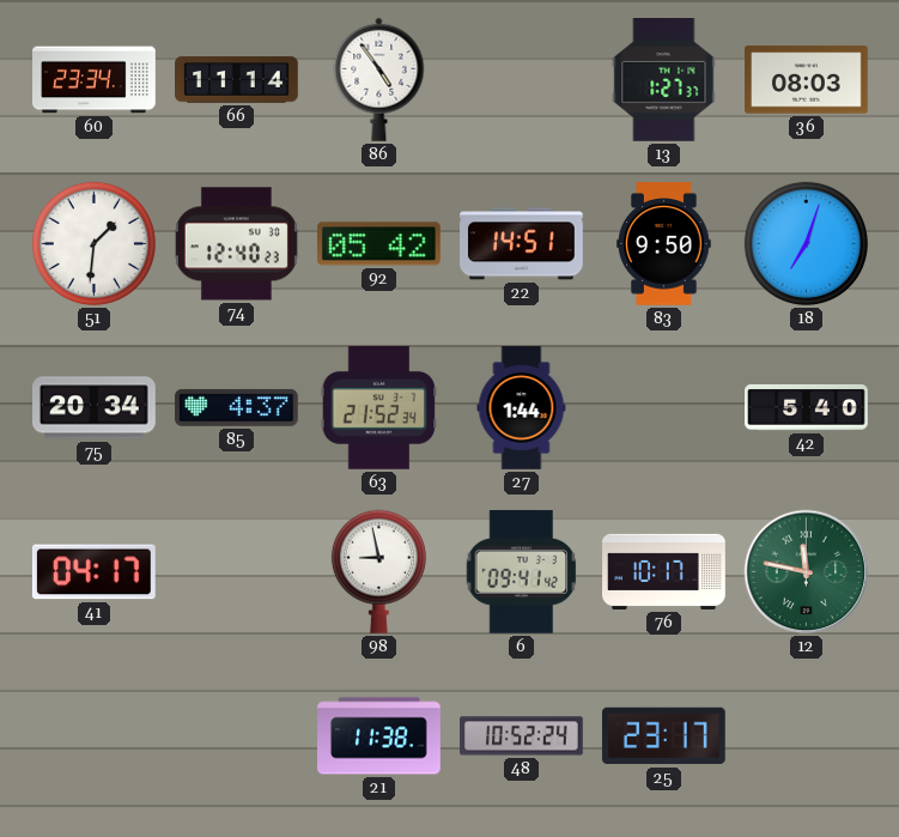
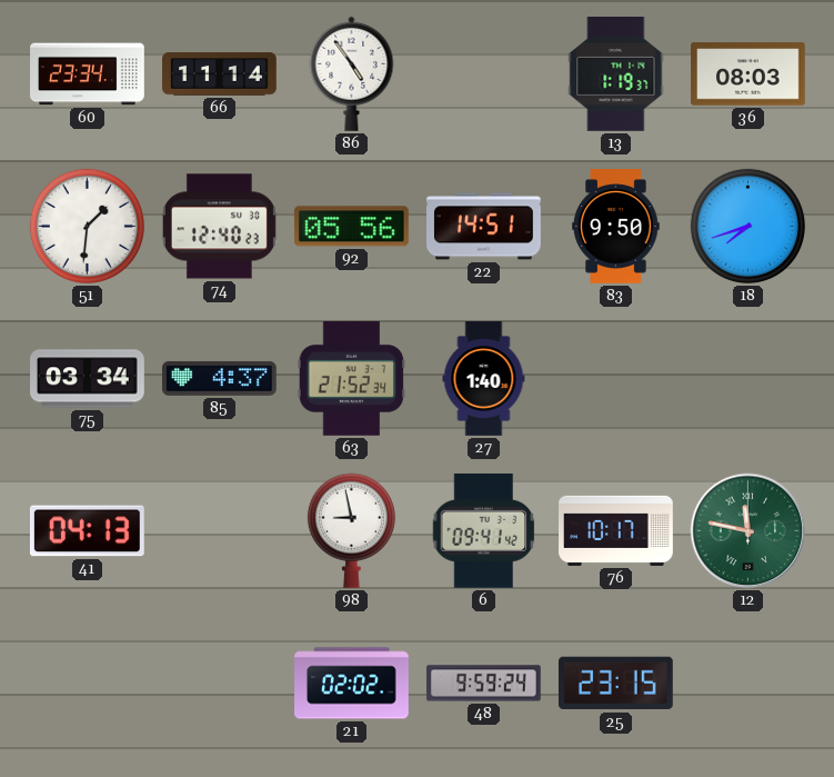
13: 1:27 -> 1:19 (616, 74)
92: 05:42 -> 05:56 (351, 227)
18: 7:03 -> 7:42 (747, 226)
75: 20:34 -> 03:34 (88, 379)
27: 1:44 -> 1:40 (484, 379)
42: 5:40 -> none (807, 408)
41: 04:17 -> 04:13 (87, 531)
21: 11:38 -> 02:02 (352, 684)
48: 10:52 -> 9:59 (484, 684)
25: 23:17 -> 23:15 (615, 684)
